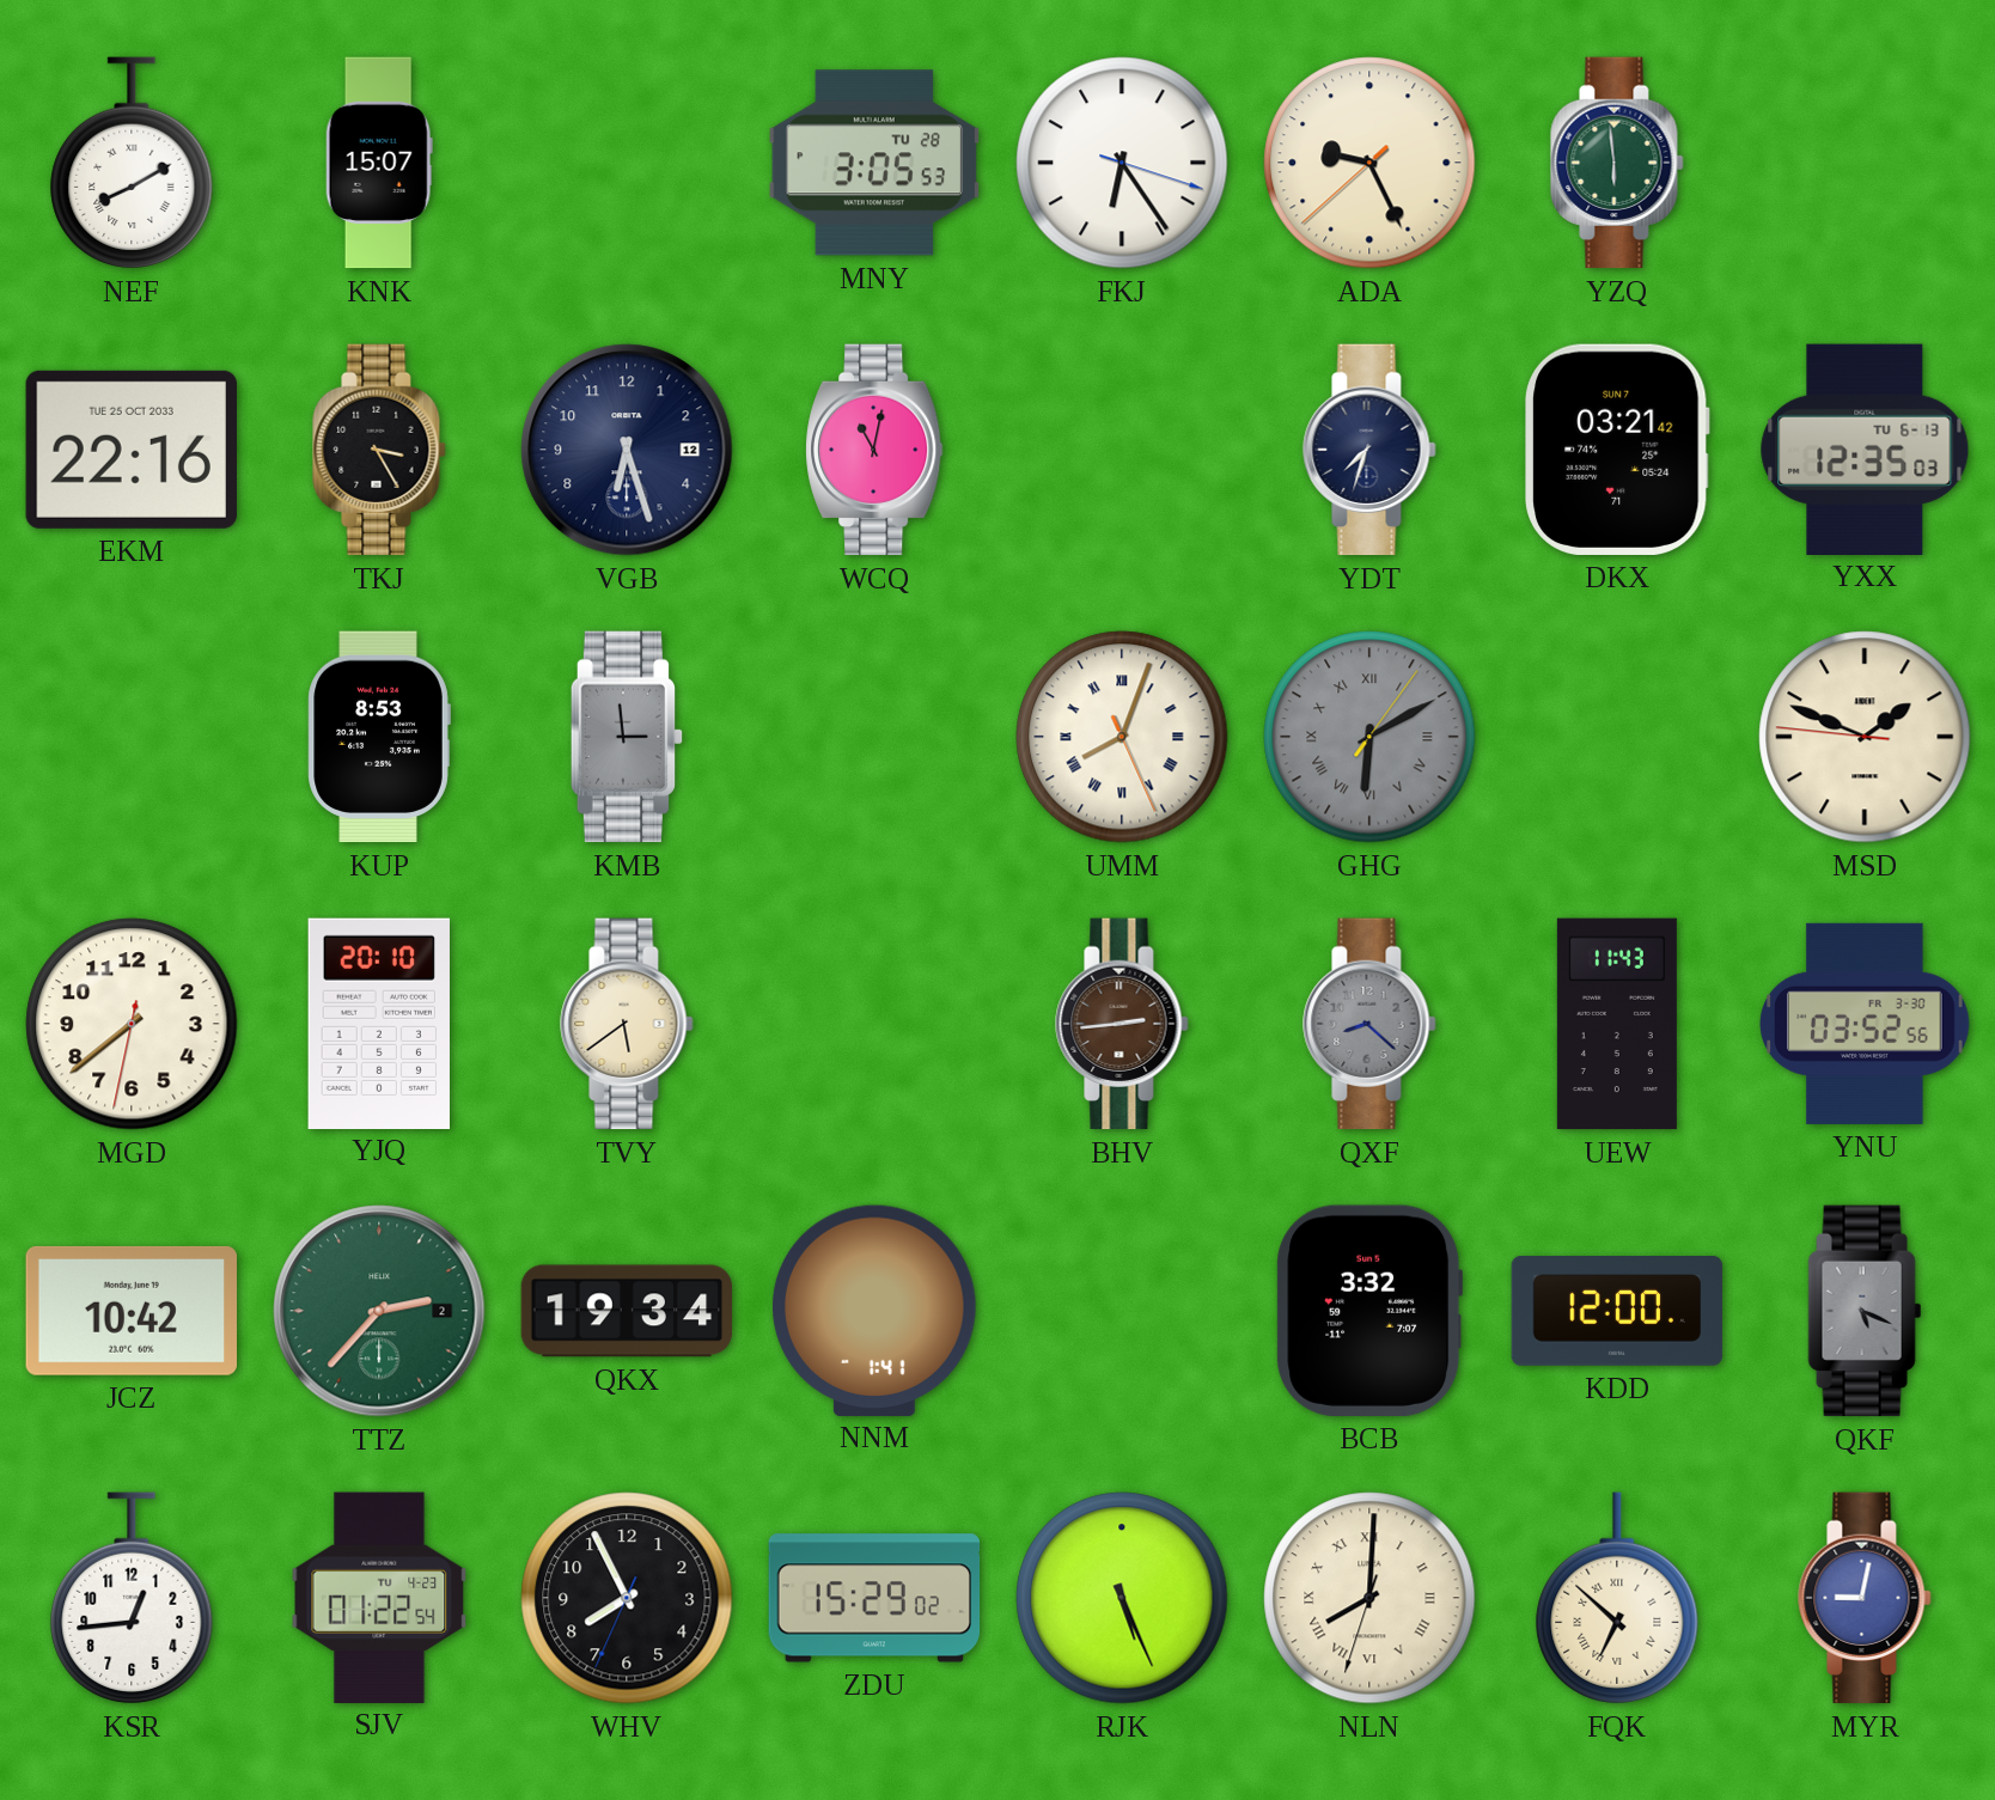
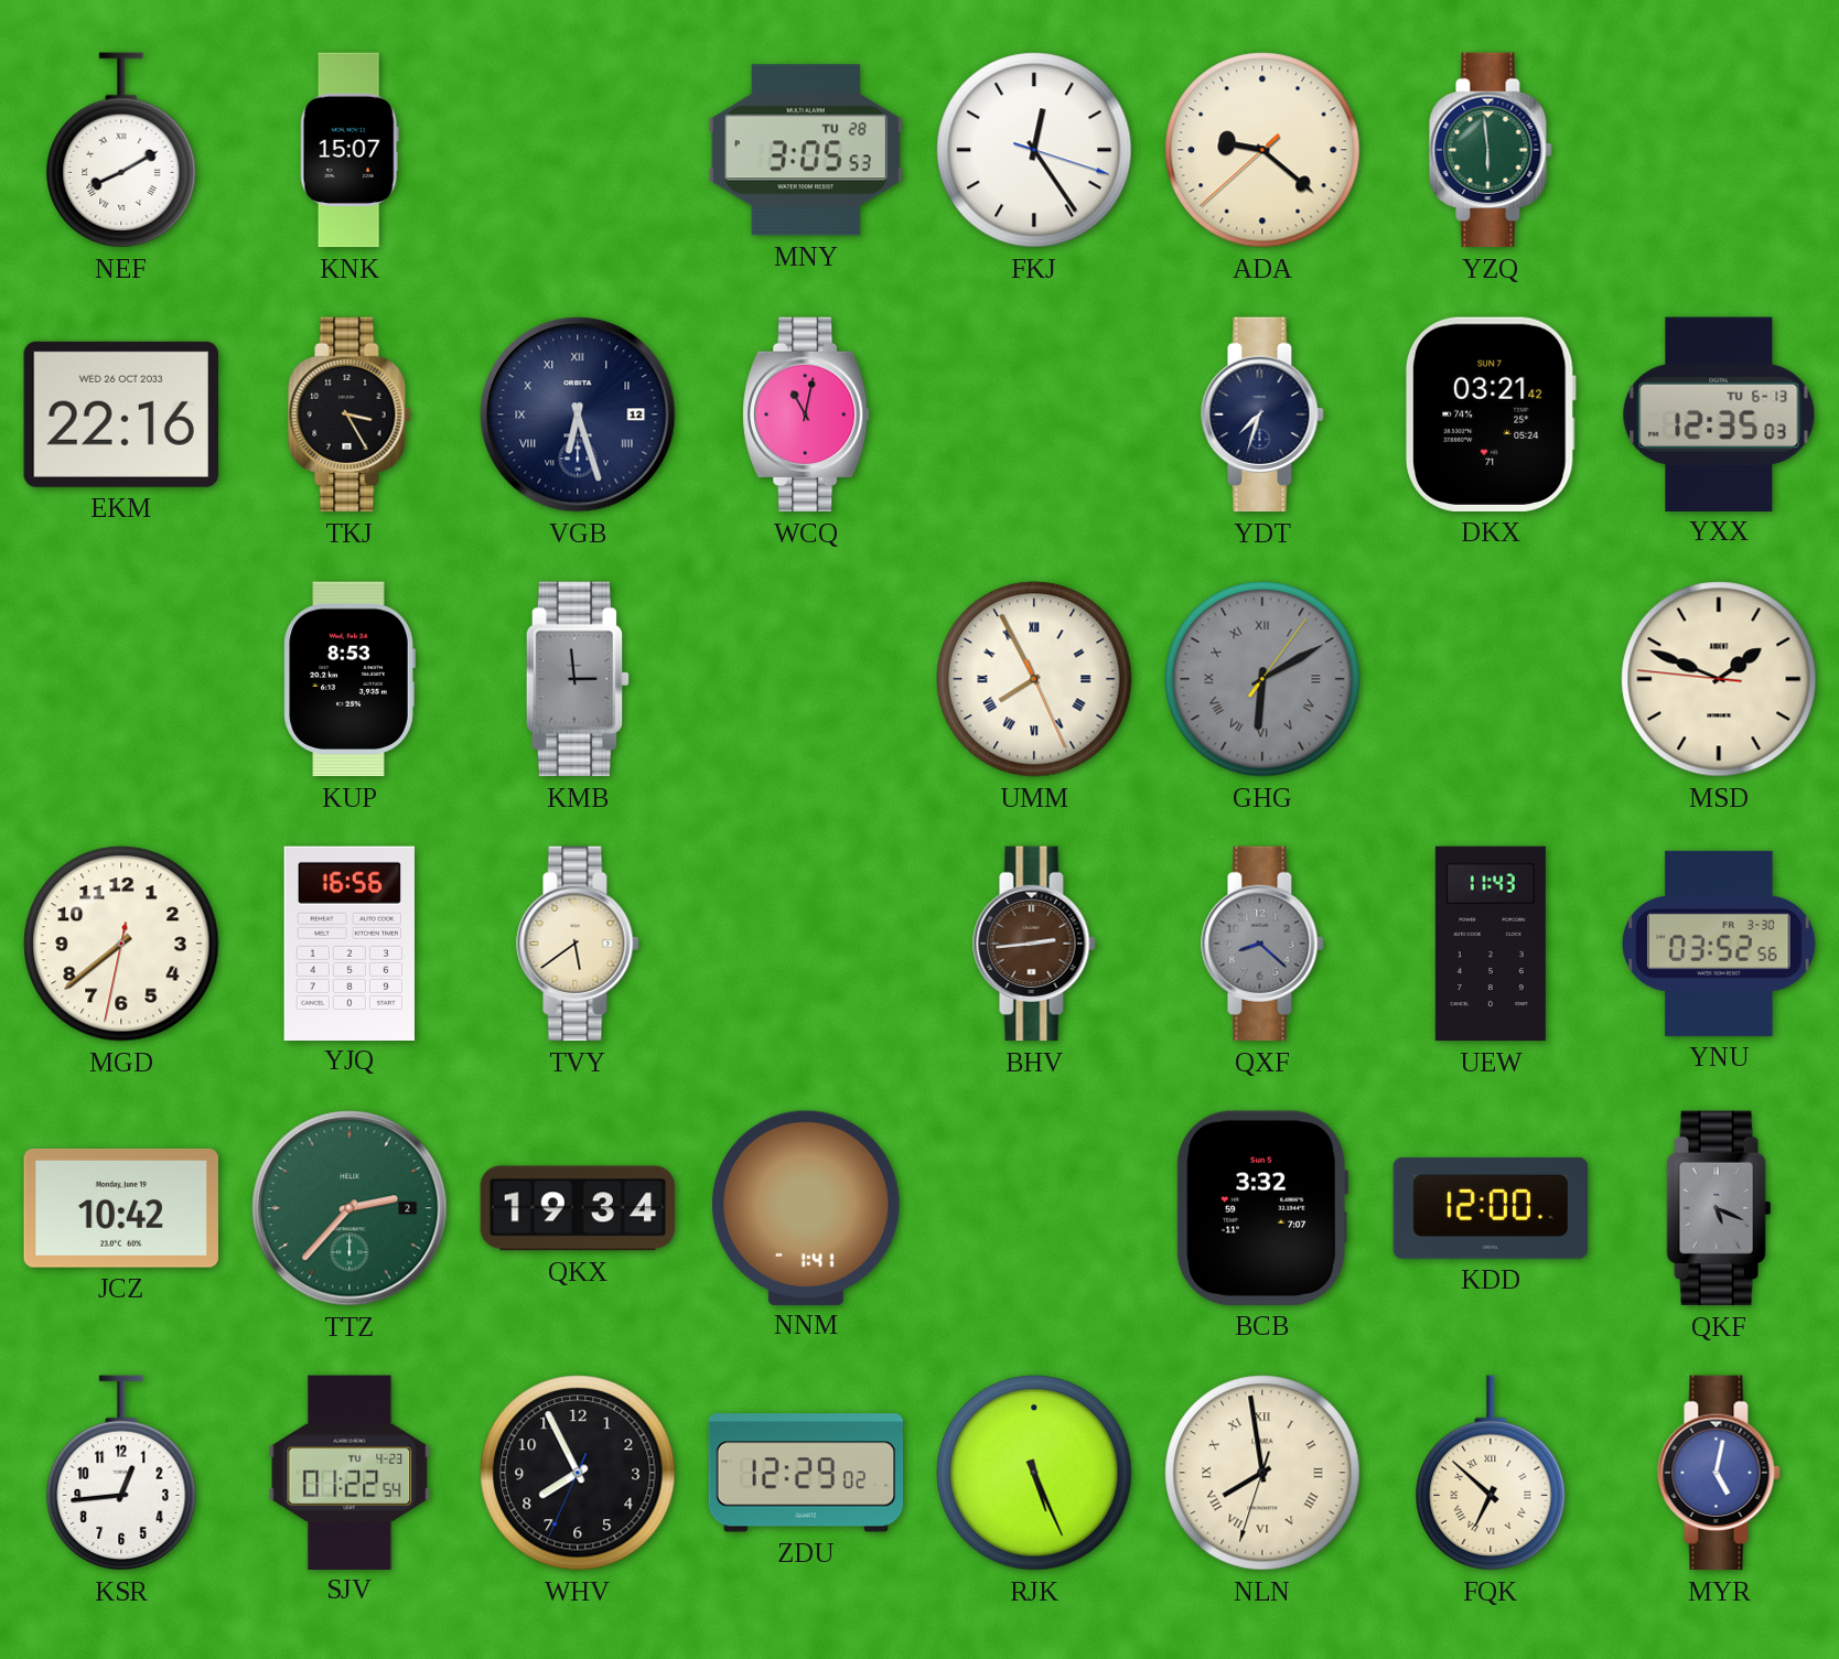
FKJ: 6:24 -> 12:24 (1034, 150)
ADA: 9:25 -> 9:21 (1262, 150)
EKM date: TUE 25 OCT 2033 -> WED 26 OCT 2033 (121, 414)
VGB numerals: Arabic -> Roman (578, 414)
UMM: 8:03 -> 7:55 (1034, 679)
YJQ: 20:10 -> 16:56 (348, 942)
ZDU: 15:29 -> 12:29 (806, 1473)
NLN: 8:00 -> 7:58 (1262, 1473)
MYR: 9:02 -> 5:02 (1719, 1473)
